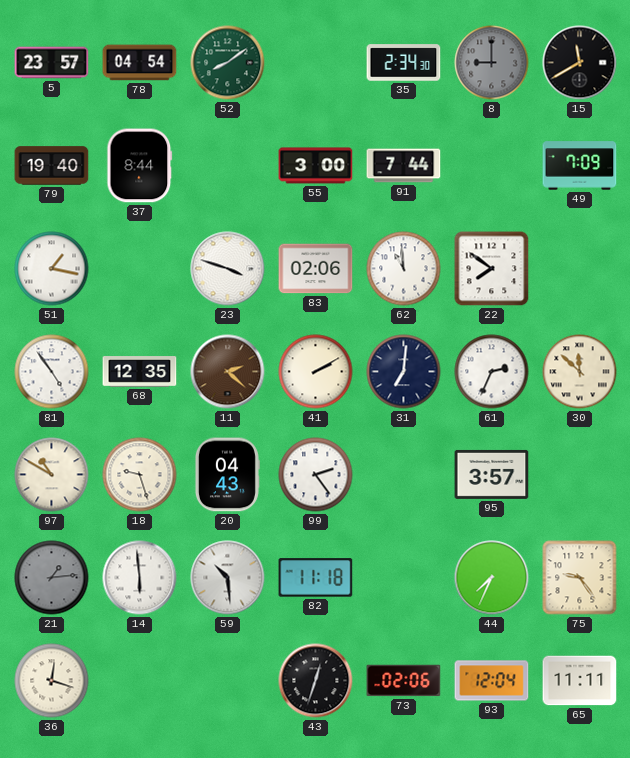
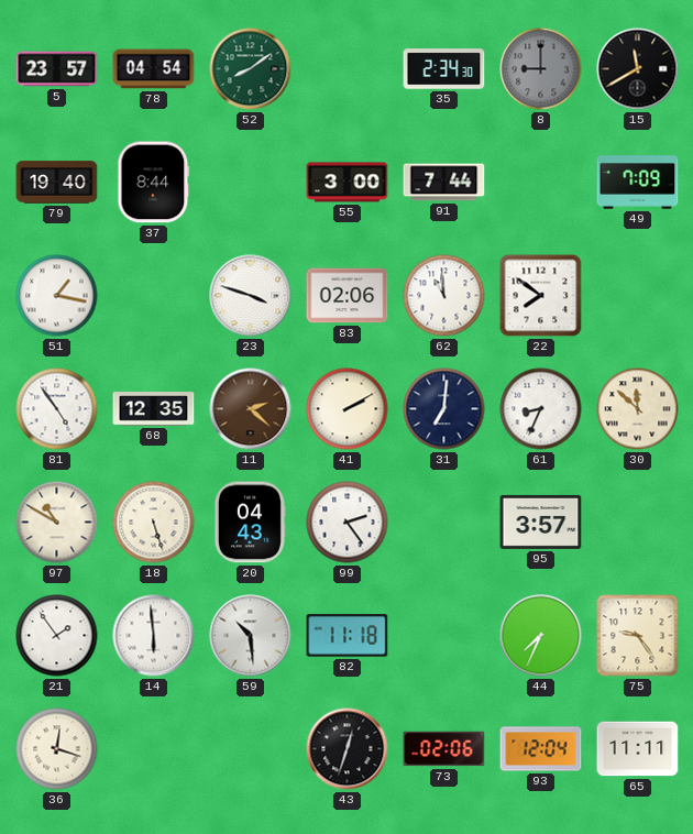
61: 2:34 -> 8:34 (541, 409)
18: 9:27 -> 5:27 (154, 523)
21: 1:14 -> 1:54 (57, 636)
21 dial: grey -> white (57, 636)
